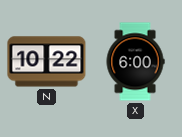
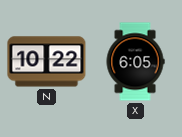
X: 6:00 -> 6:05 (135, 62)
